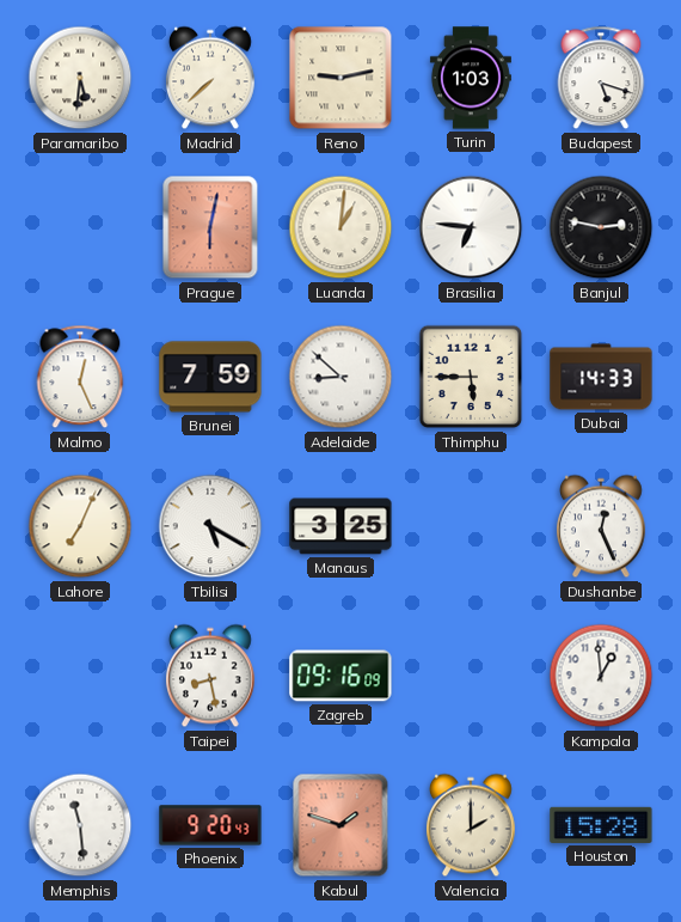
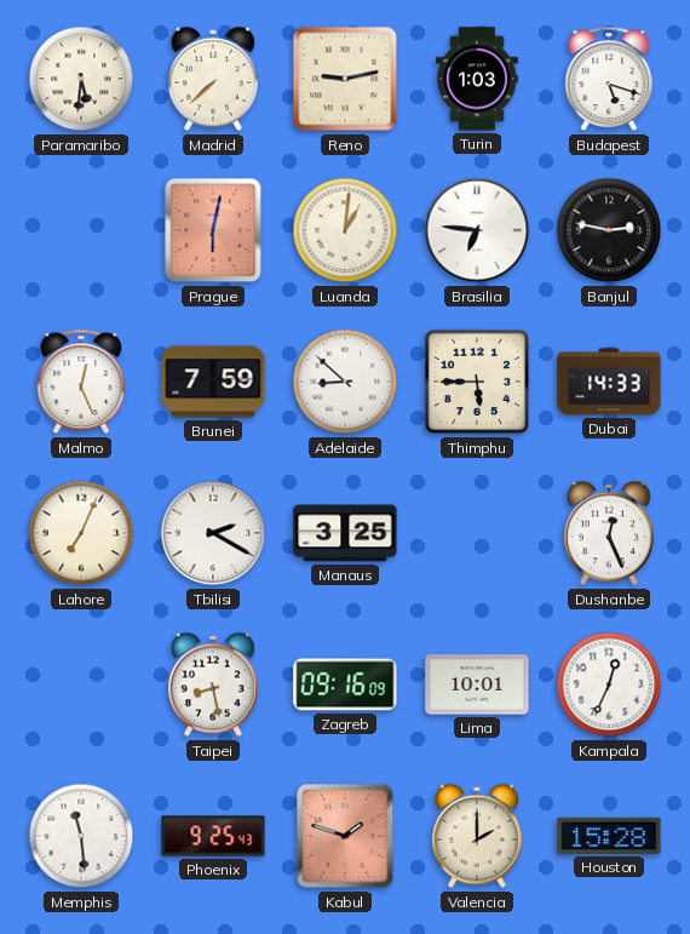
Tbilisi: 5:20 -> 2:20 (213, 533)
Lima: none -> 10:01 (477, 684)
Kampala: 12:59 -> 12:34 (609, 684)
Phoenix: 9:20 -> 9:25 (213, 836)
